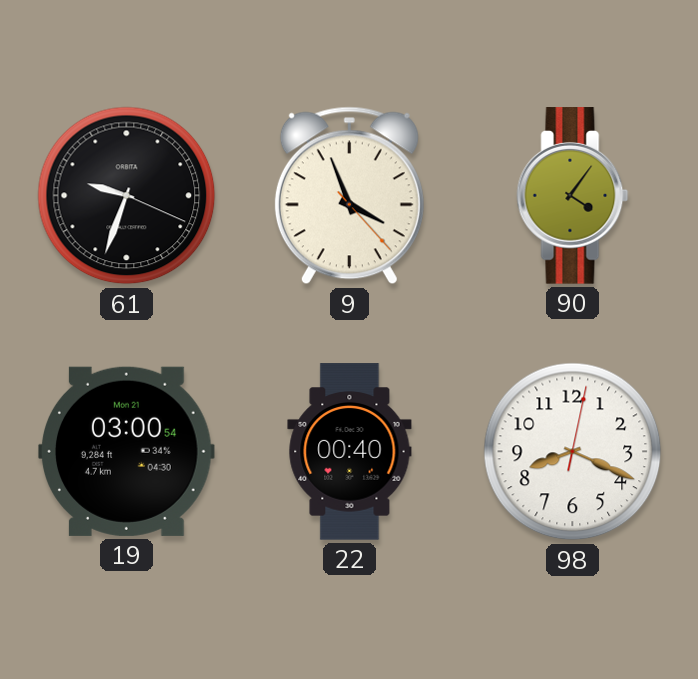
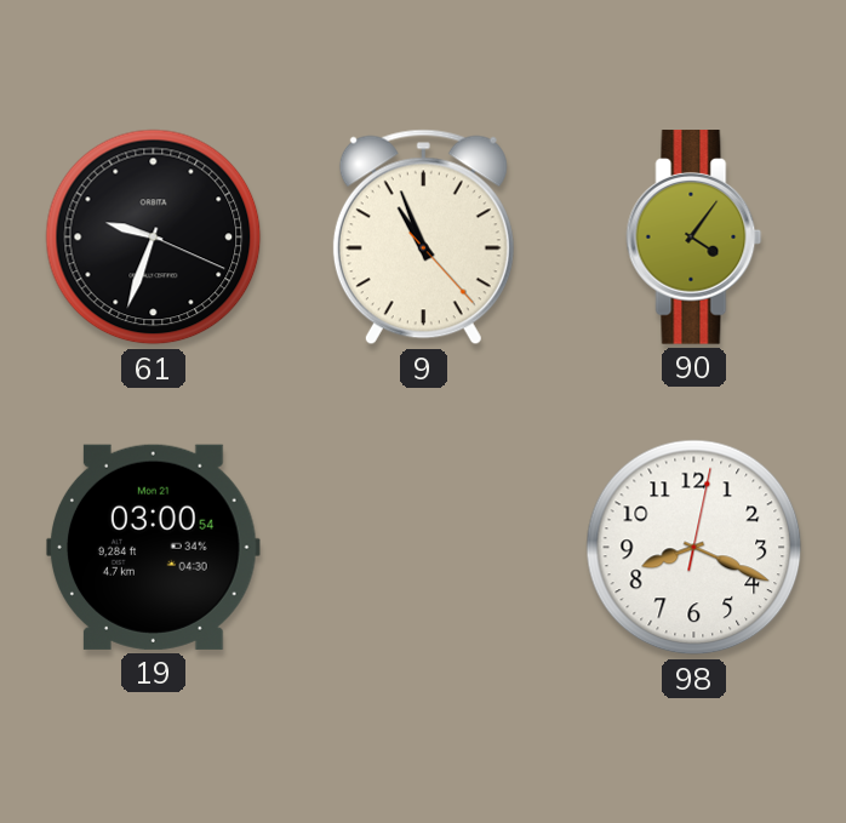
9: 3:56 -> 10:56 (423, 238)
22: 00:40 -> none (350, 452)
